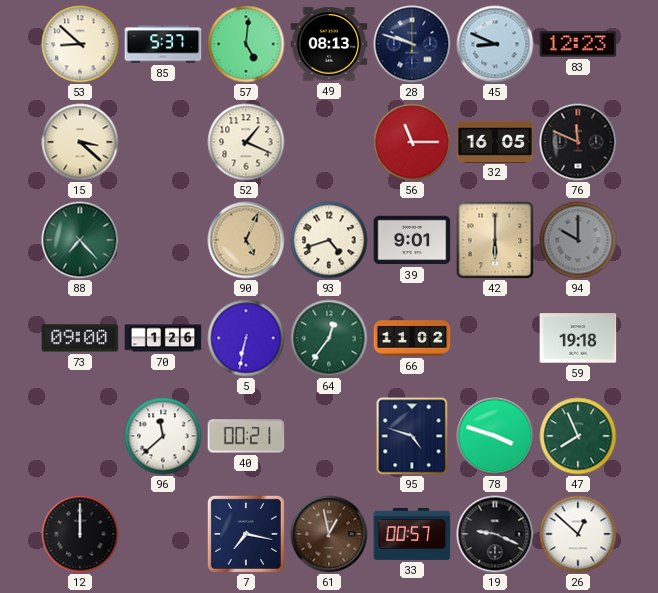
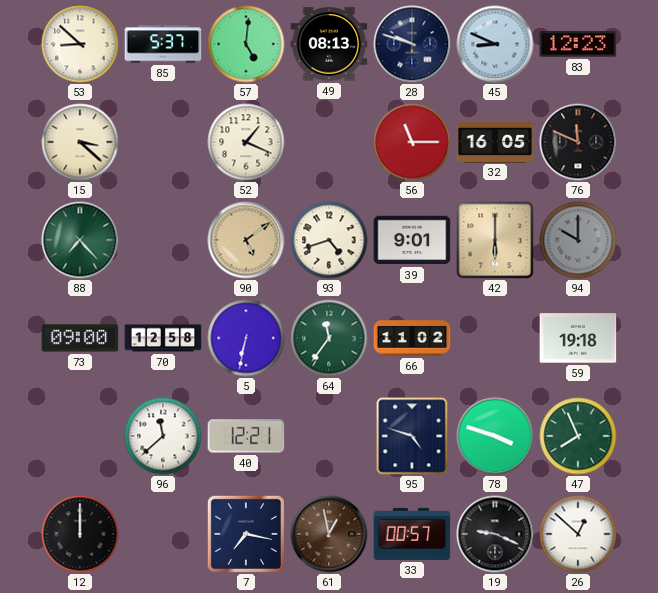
90: 5:04 -> 5:09 (246, 240)
70: 1:26 -> 12:58 (163, 338)
64: 12:36 -> 11:36 (329, 338)
40: 00:21 -> 12:21 (246, 436)
